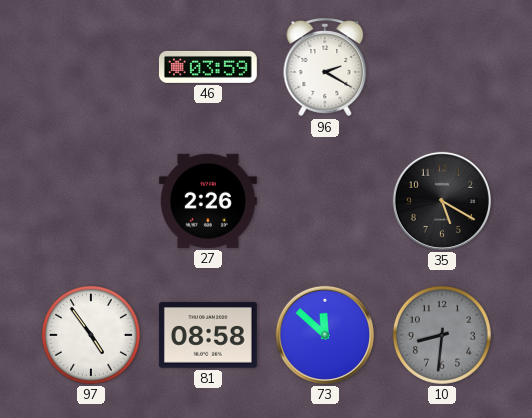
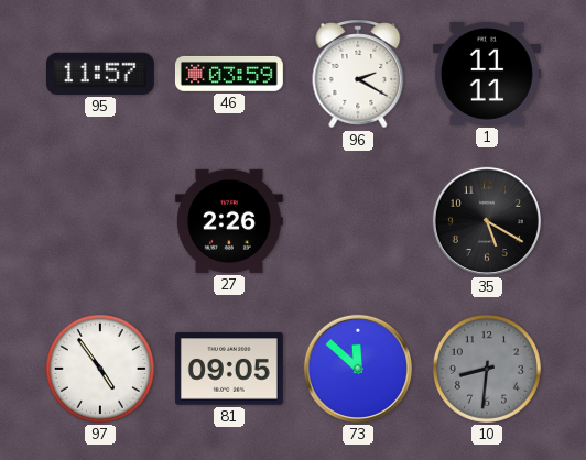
95: none -> 11:57 (100, 74)
1: none -> 11:11 (487, 74)
81: 08:58 -> 09:05 (229, 369)
